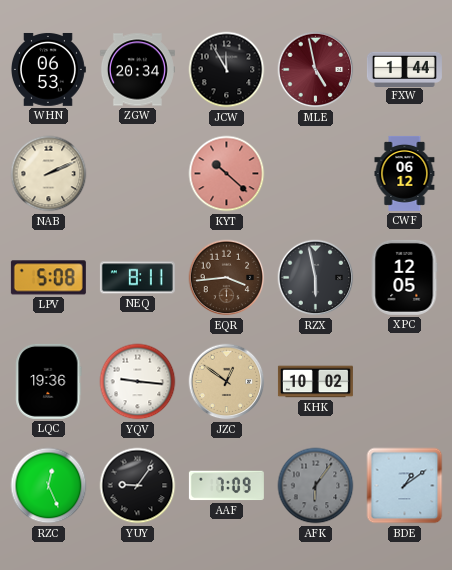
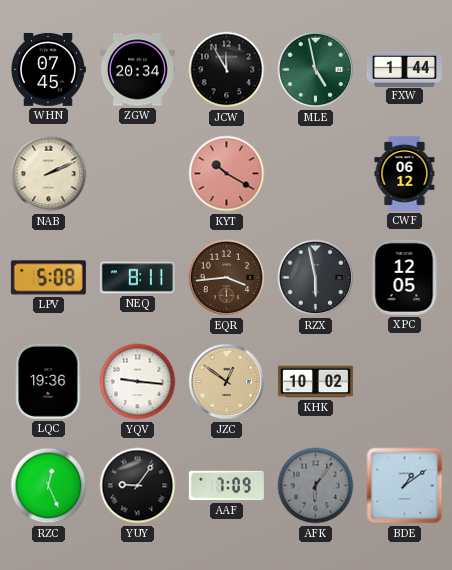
WHN: 06:53 -> 07:45 (48, 69)
MLE dial: burgundy -> green (316, 70)
KYT: 10:22 -> 10:20 (227, 174)
